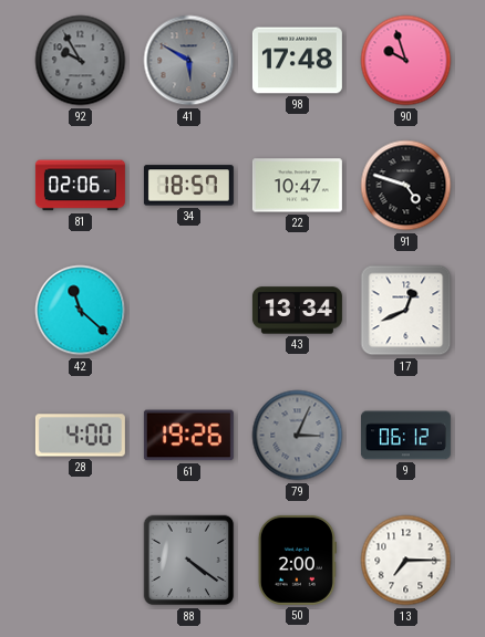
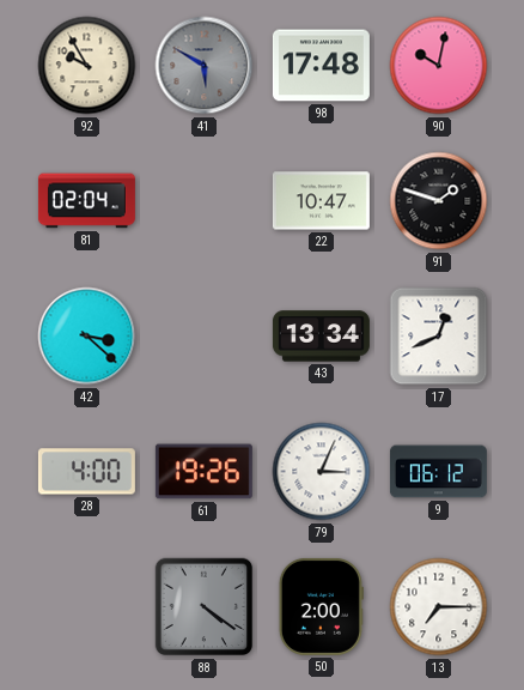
92 dial: grey -> cream (87, 66)
90: 9:57 -> 10:02 (439, 66)
81: 02:06 -> 02:04 (86, 201)
34: 18:57 -> none (188, 186)
91: 4:48 -> 1:48 (439, 201)
42: 11:22 -> 3:22 (87, 337)
79 dial: grey -> white (322, 472)
